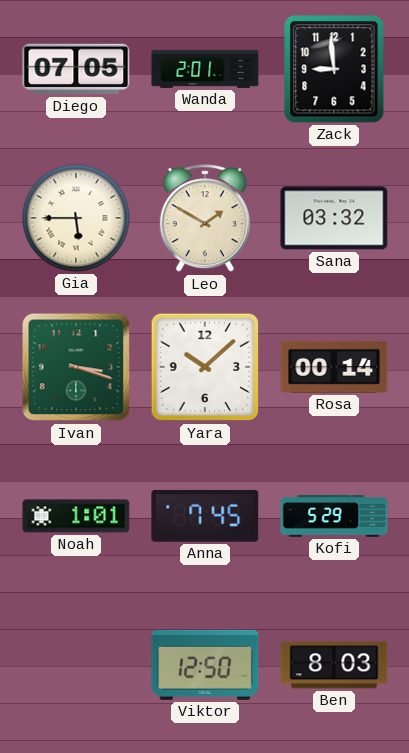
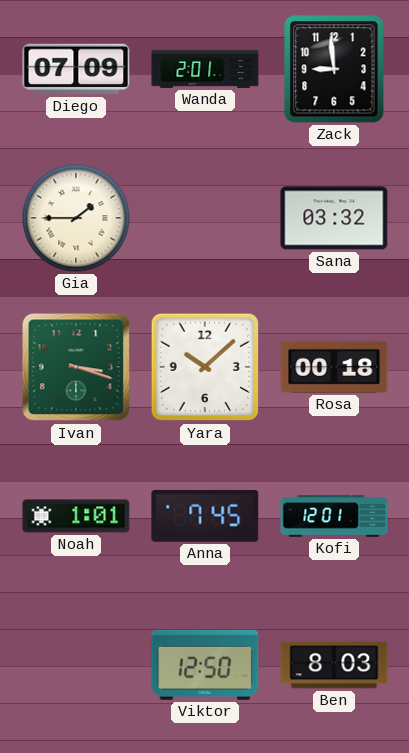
Diego: 07:05 -> 07:09 (76, 69)
Gia: 5:45 -> 1:45 (76, 218)
Leo: 1:50 -> none (205, 219)
Rosa: 00:14 -> 00:18 (334, 367)
Kofi: 5:29 -> 12:01 (334, 516)
